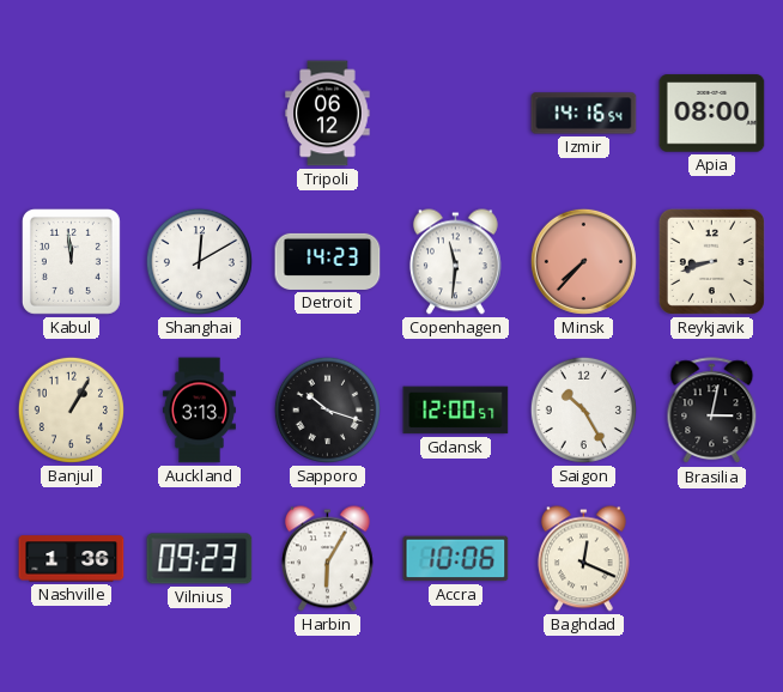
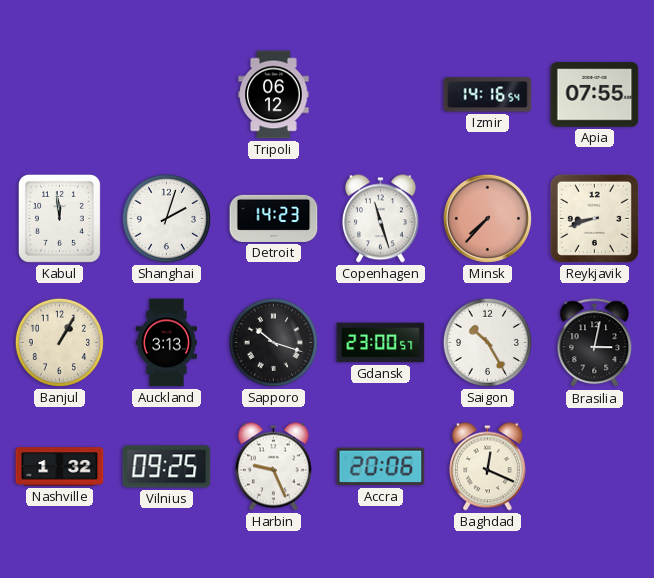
Apia: 08:00 -> 07:55 (595, 95)
Shanghai: 12:10 -> 2:03 (166, 218)
Copenhagen: 11:31 -> 11:27 (380, 219)
Gdansk: 12:00 -> 23:00 (381, 343)
Nashville: 1:36 -> 1:32 (60, 467)
Vilnius: 09:23 -> 09:25 (167, 467)
Harbin: 6:05 -> 9:26 (273, 467)
Accra: 10:06 -> 20:06 (381, 467)
